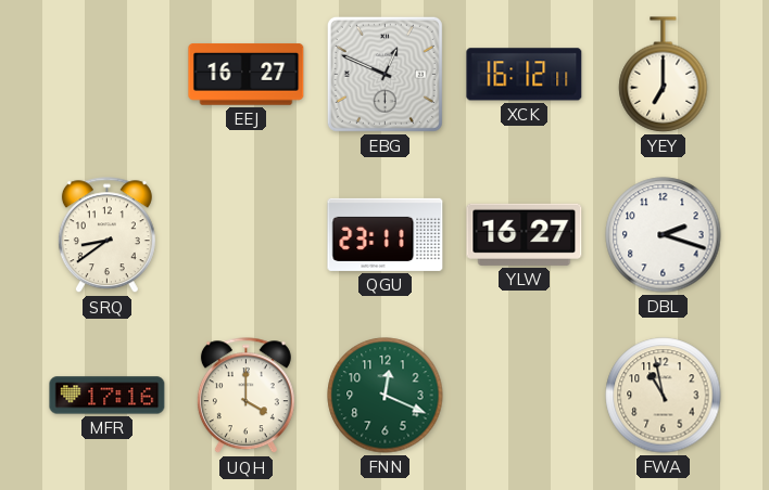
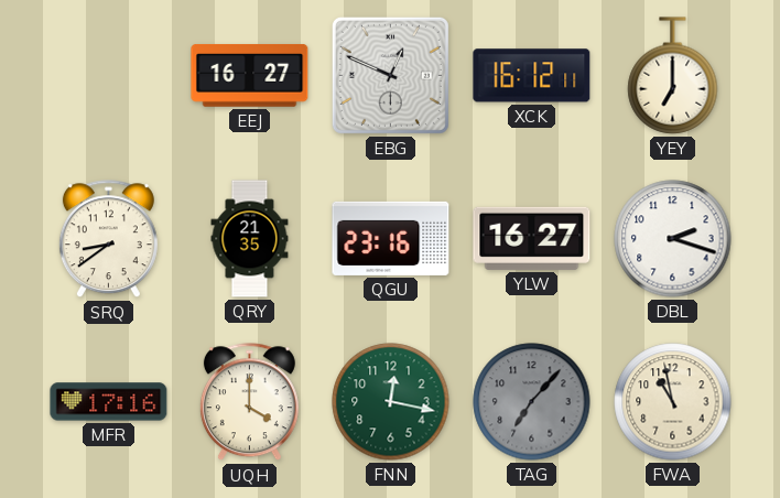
QRY: none -> 21:35 (250, 239)
QGU: 23:11 -> 23:16 (391, 238)
FNN: 12:19 -> 12:17 (391, 402)
TAG: none -> 7:07 (532, 402)
